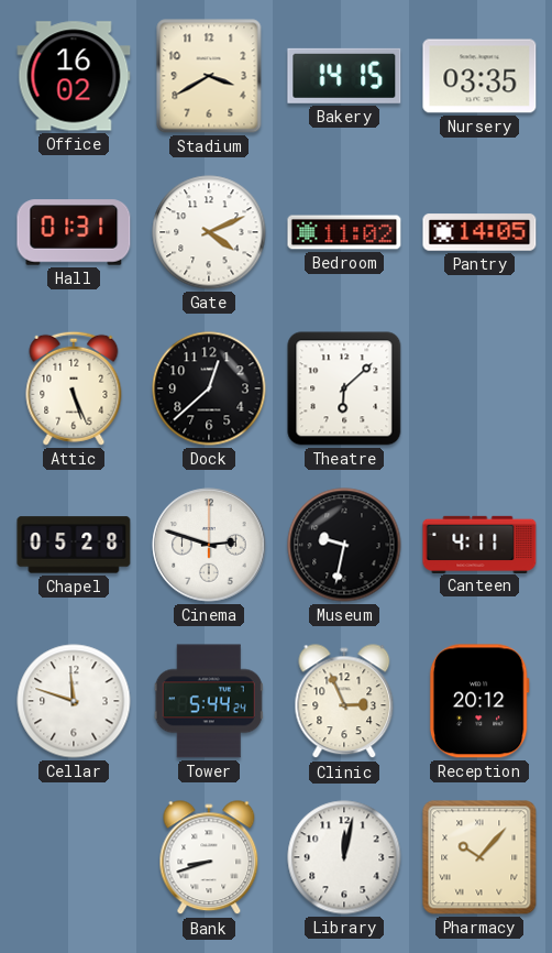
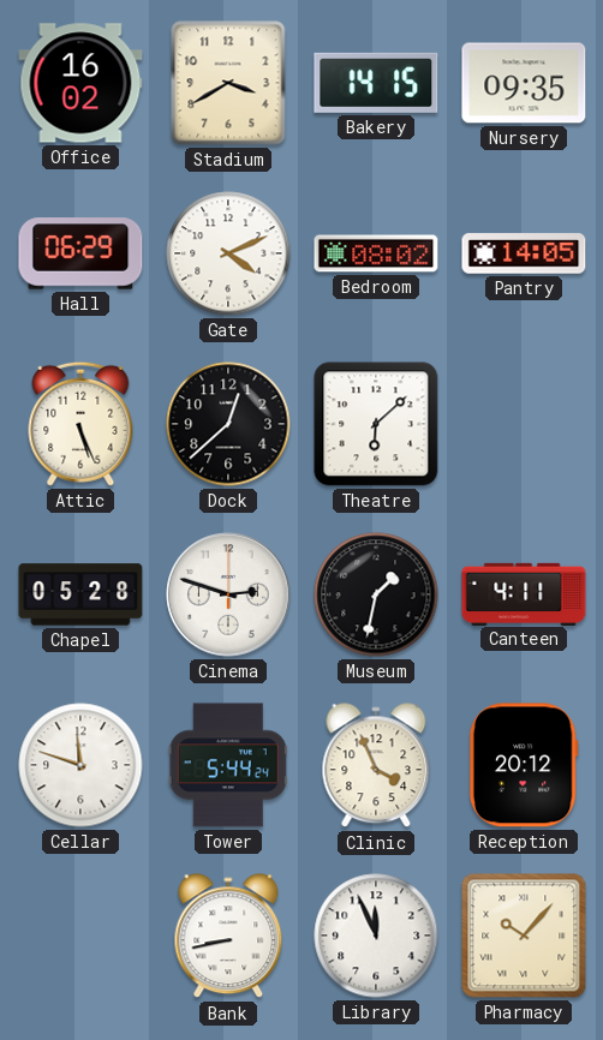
Nursery: 03:35 -> 09:35 (524, 83)
Hall: 01:31 -> 06:29 (80, 253)
Bedroom: 11:02 -> 08:02 (376, 253)
Museum: 9:32 -> 1:32 (376, 594)
Clinic: 2:56 -> 3:56 (376, 766)
Bank: 8:42 -> 8:43 (228, 937)
Library: 12:02 -> 11:56 (376, 936)
